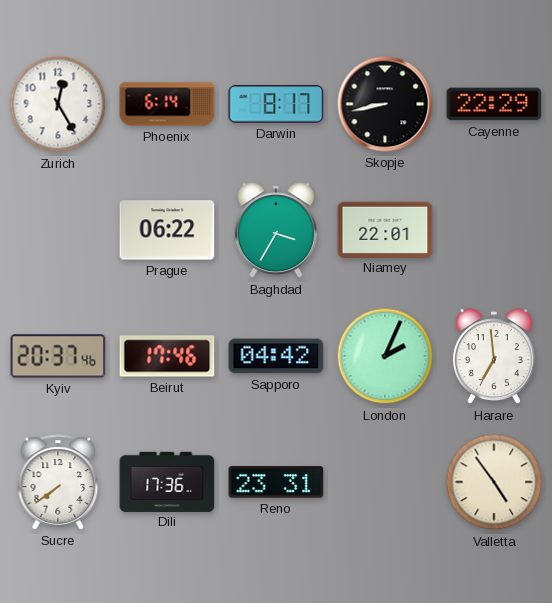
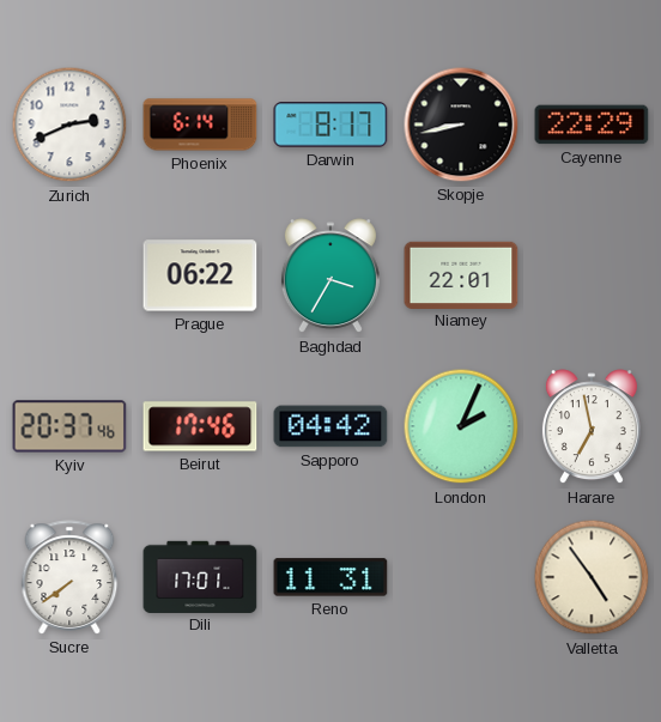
Zurich: 12:25 -> 2:41 (69, 125)
Harare: 6:59 -> 6:58 (592, 427)
Dili: 17:36 -> 17:01 (200, 576)
Reno: 23:31 -> 11:31 (330, 577)
